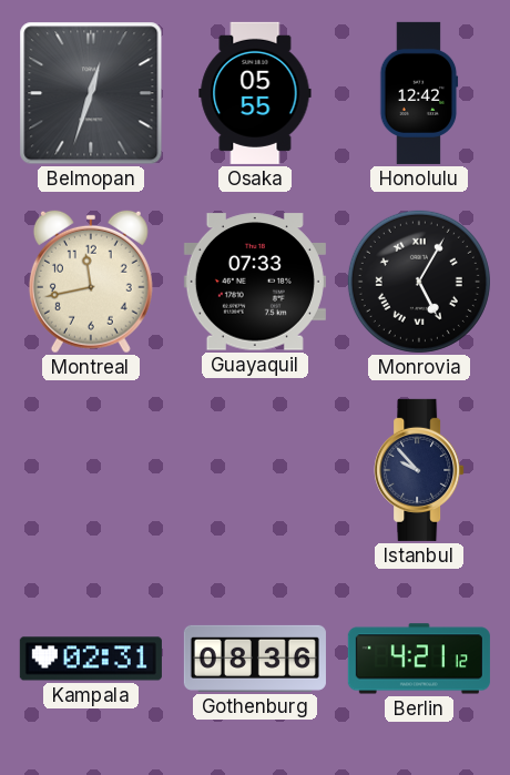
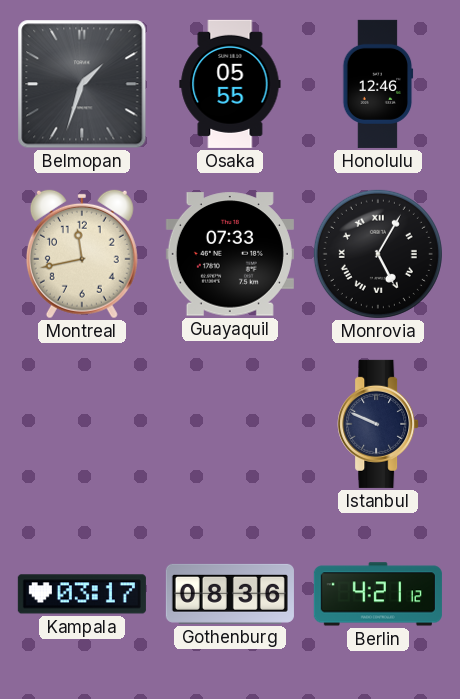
Belmopan: 12:33 -> 1:33 (82, 84)
Honolulu: 12:42 -> 12:46 (378, 84)
Istanbul: 9:53 -> 9:49 (378, 424)
Kampala: 02:31 -> 03:17 (82, 594)
